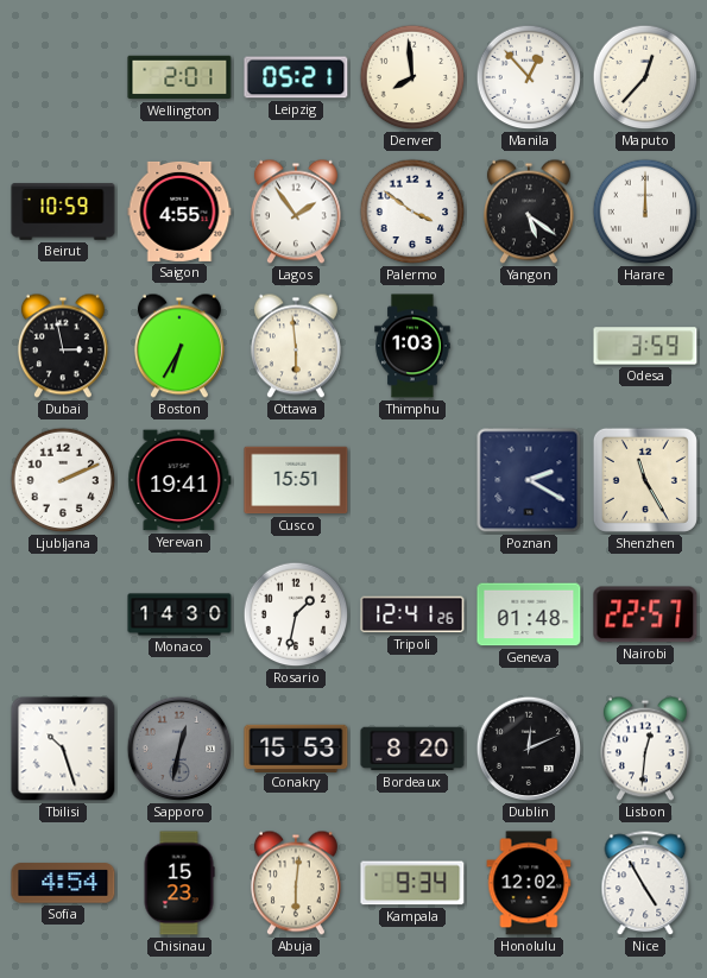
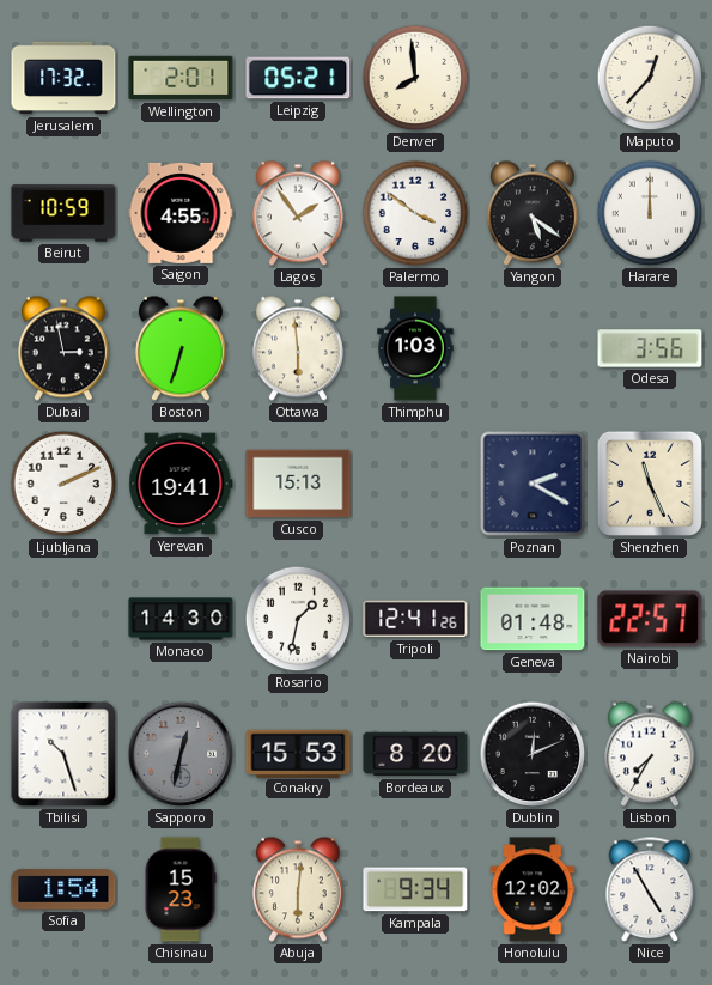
Jerusalem: none -> 17:32 (63, 78)
Manila: 12:53 -> none (529, 77)
Boston: 6:35 -> 6:33 (181, 348)
Odesa: 3:59 -> 3:56 (650, 348)
Cusco: 15:51 -> 15:13 (298, 484)
Shenzhen: 11:25 -> 11:26 (650, 484)
Lisbon: 12:31 -> 7:35 (650, 754)
Sofia: 4:54 -> 1:54 (63, 889)
